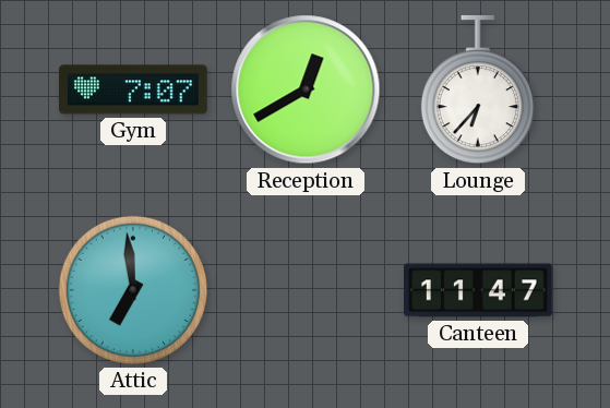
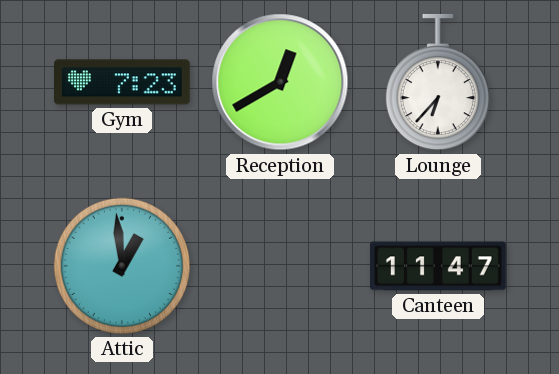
Gym: 7:07 -> 7:23 (123, 82)
Attic: 6:59 -> 12:59 (122, 266)
